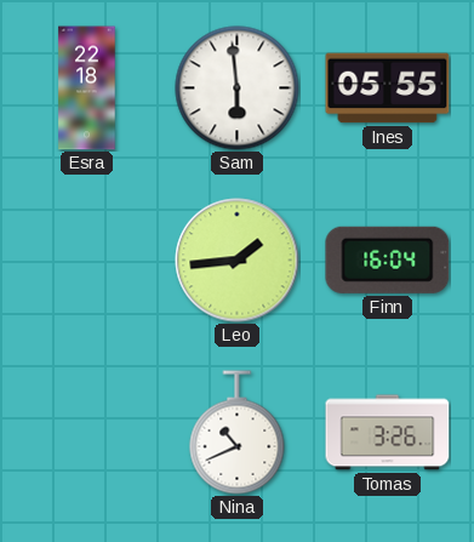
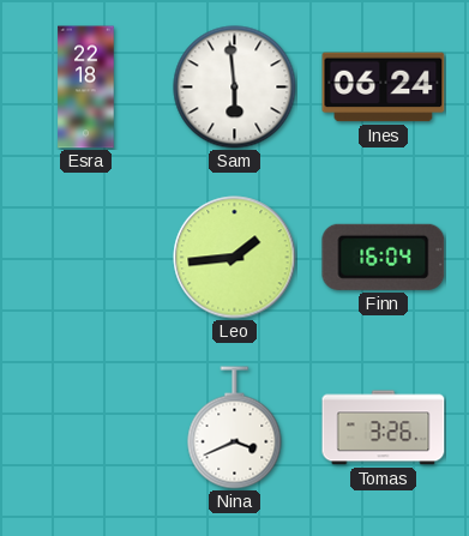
Ines: 05:55 -> 06:24 (384, 88)
Nina: 10:41 -> 3:41 (235, 428)
